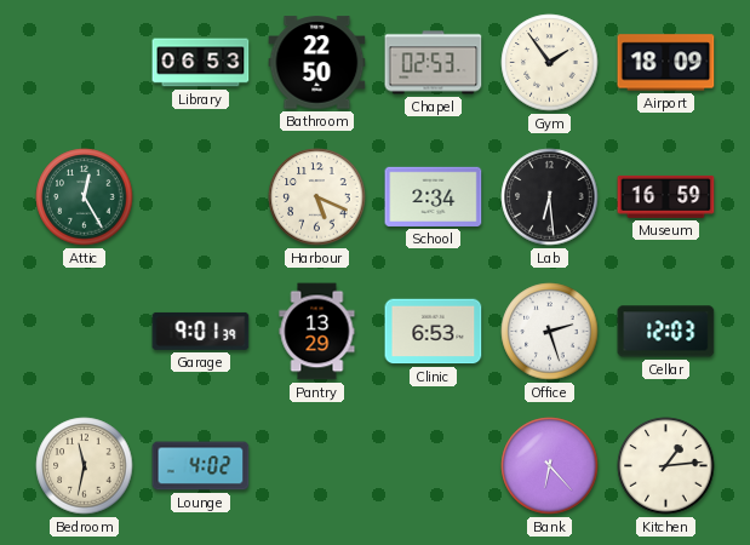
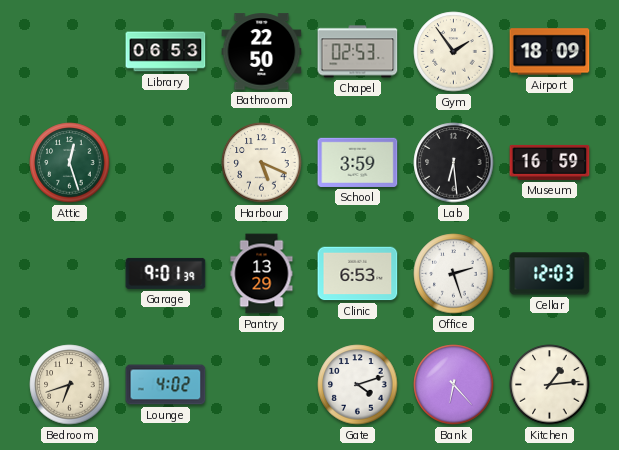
Attic: 12:25 -> 12:27 (70, 163)
School: 2:34 -> 3:59 (358, 162)
Bedroom: 11:32 -> 6:42 (70, 385)
Gate: none -> 4:12 (358, 385)
